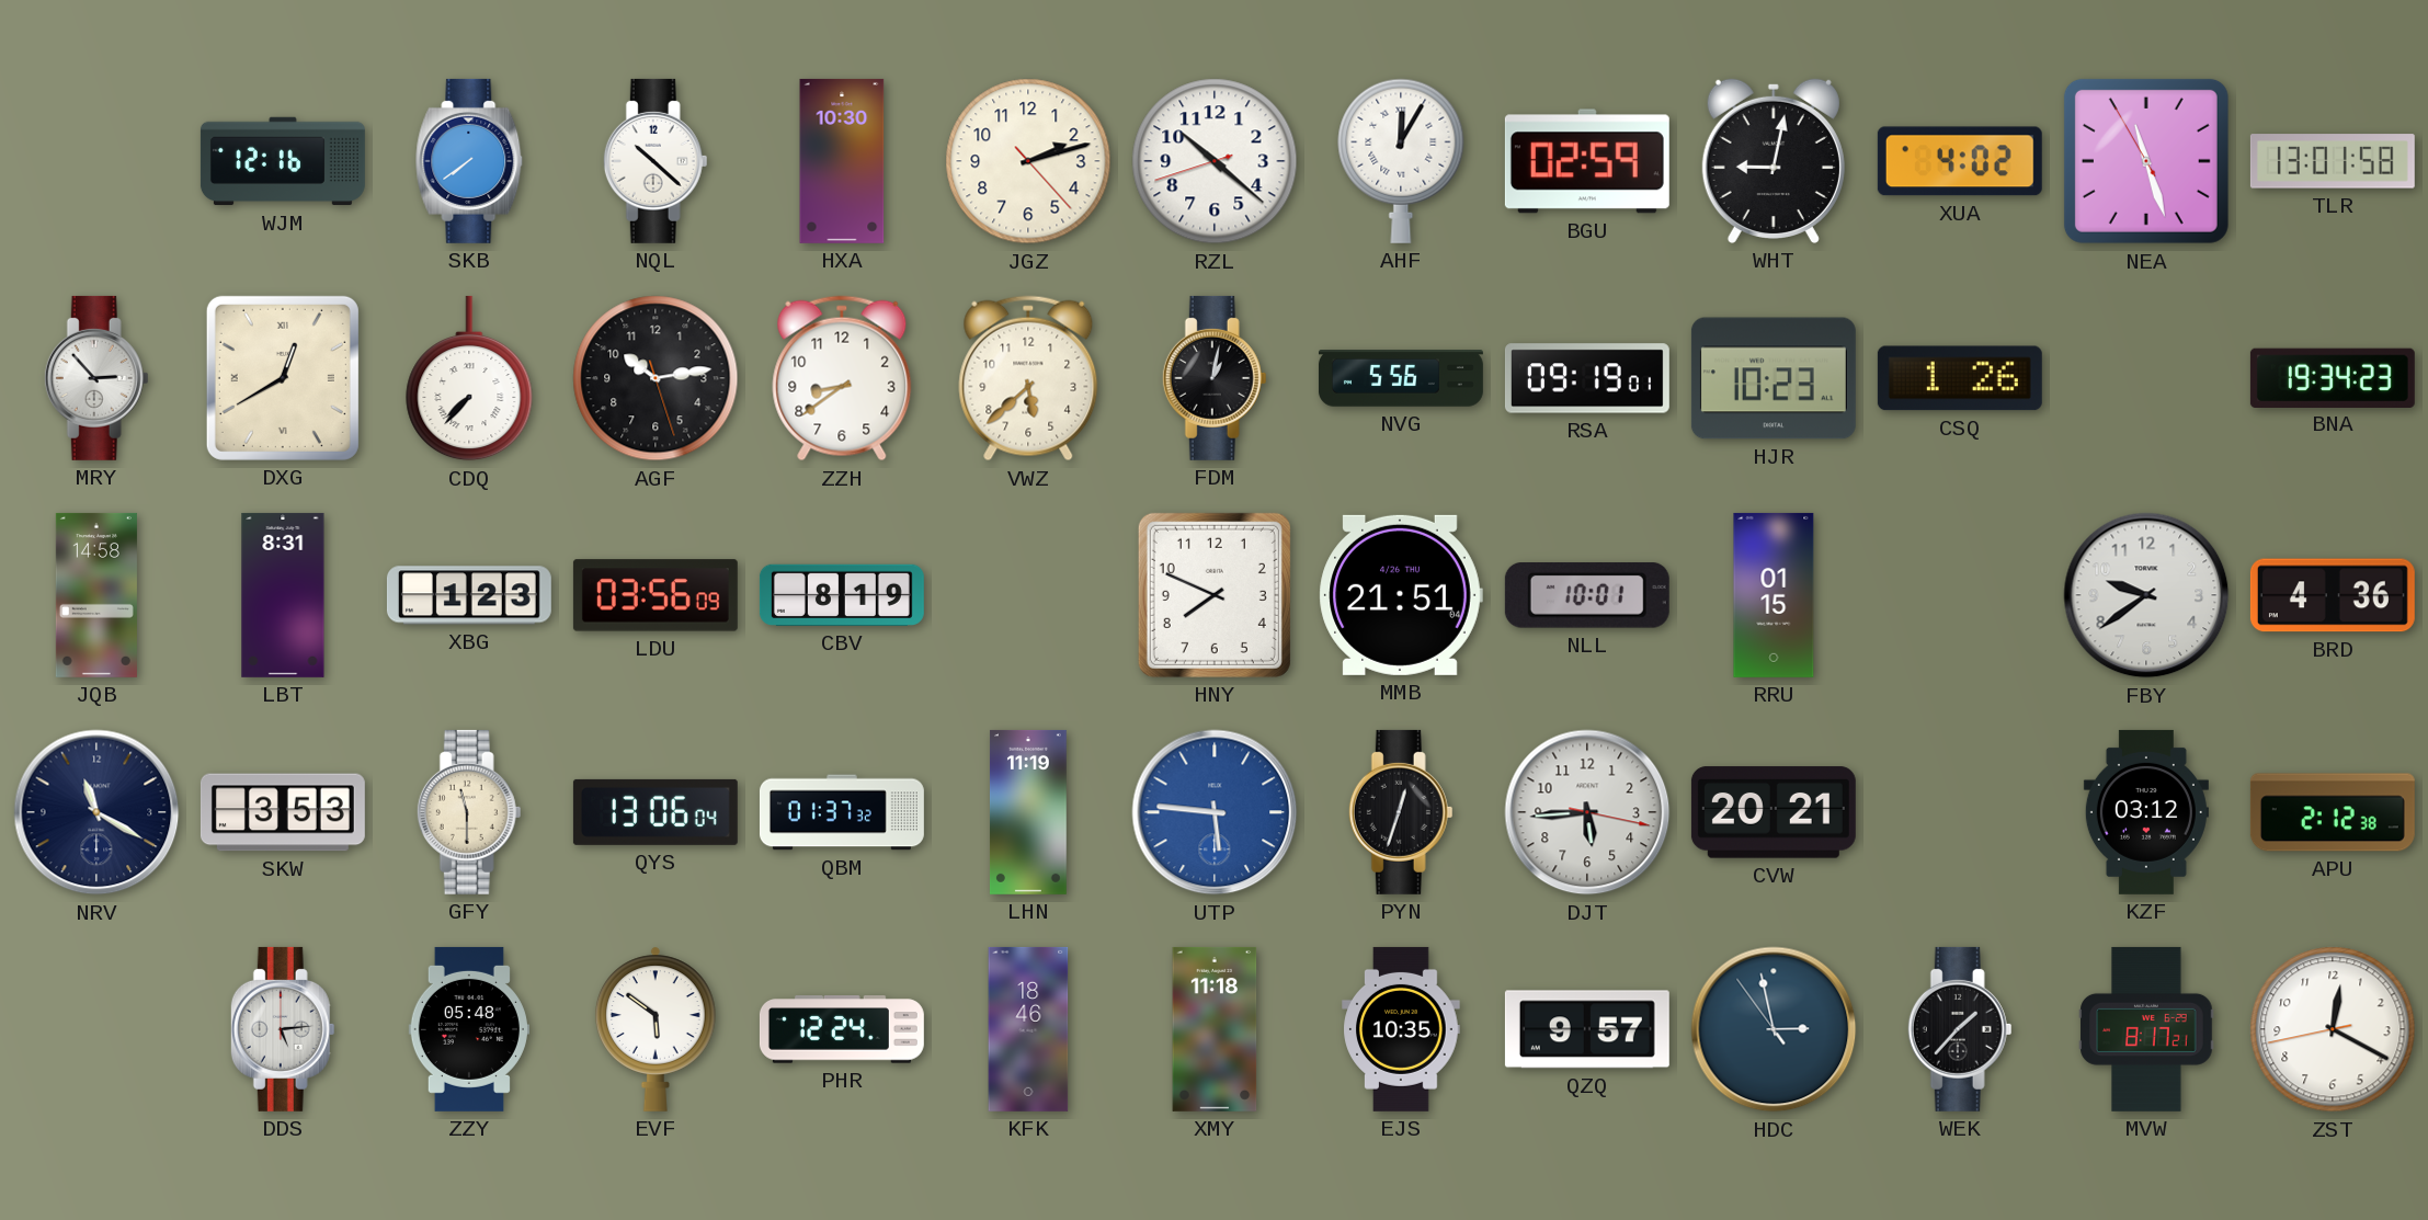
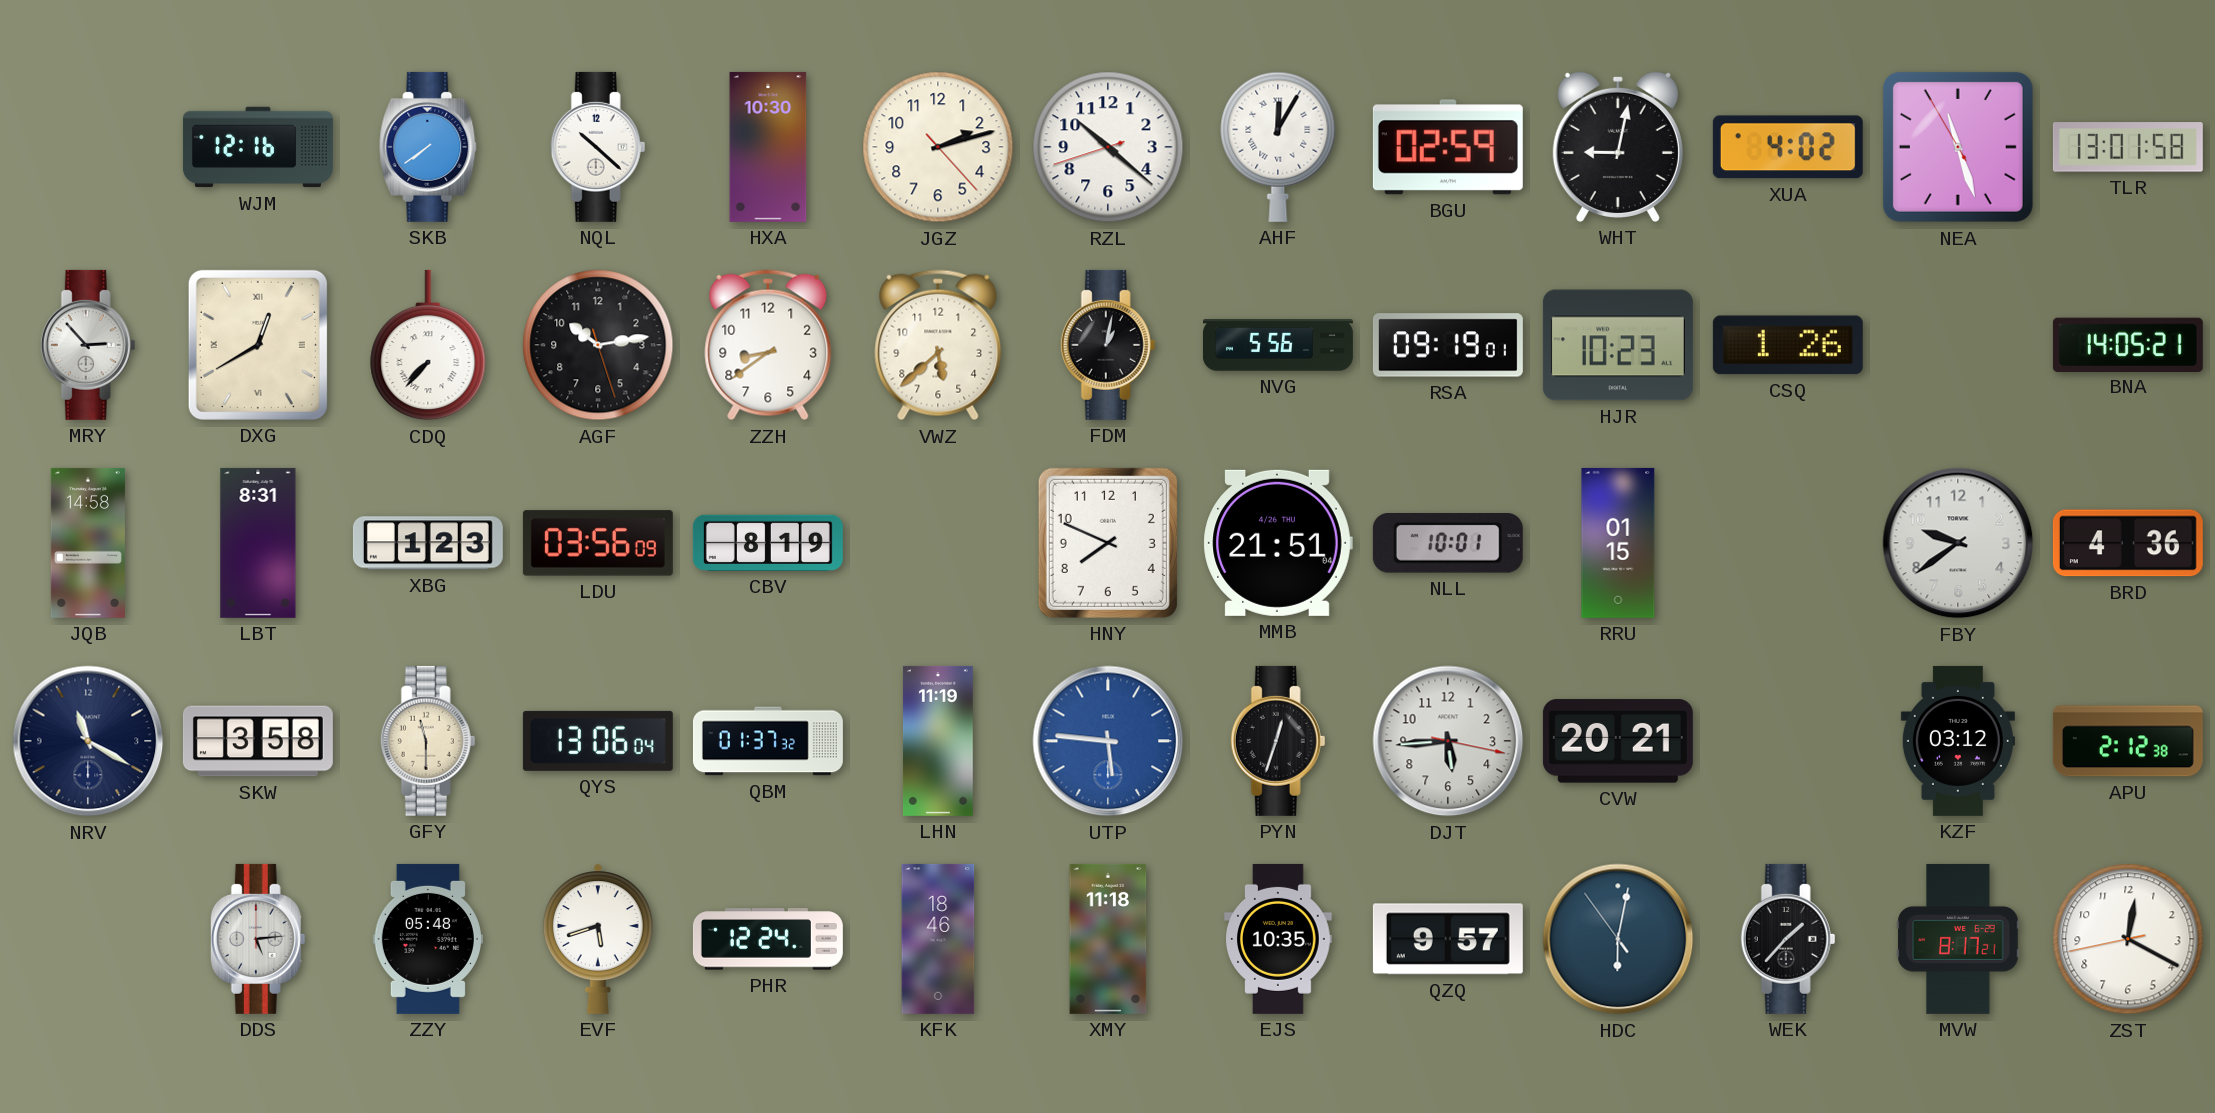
BNA: 19:34 -> 14:05 (2128, 344)
SKW: 3:53 -> 3:58 (258, 741)
EVF: 5:51 -> 5:42 (598, 939)
HDC: 2:57 -> 6:01 (1618, 939)
